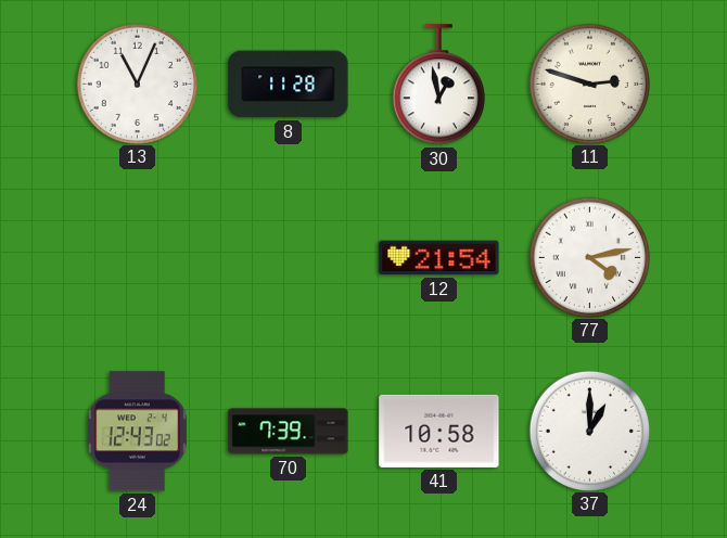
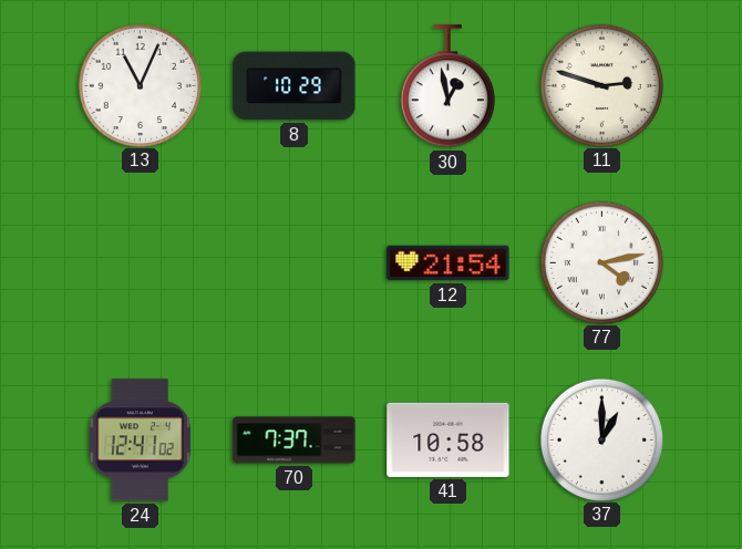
8: 11:28 -> 10:29 (295, 86)
24: 12:43 -> 12:41 (140, 441)
70: 7:39 -> 7:37 (295, 441)
